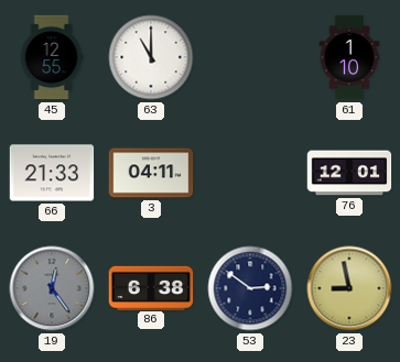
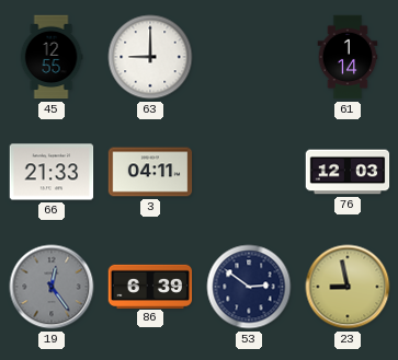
63: 11:00 -> 9:00 (150, 57)
61: 1:10 -> 1:14 (348, 57)
76: 12:01 -> 12:03 (348, 172)
86: 6:38 -> 6:39 (150, 286)
